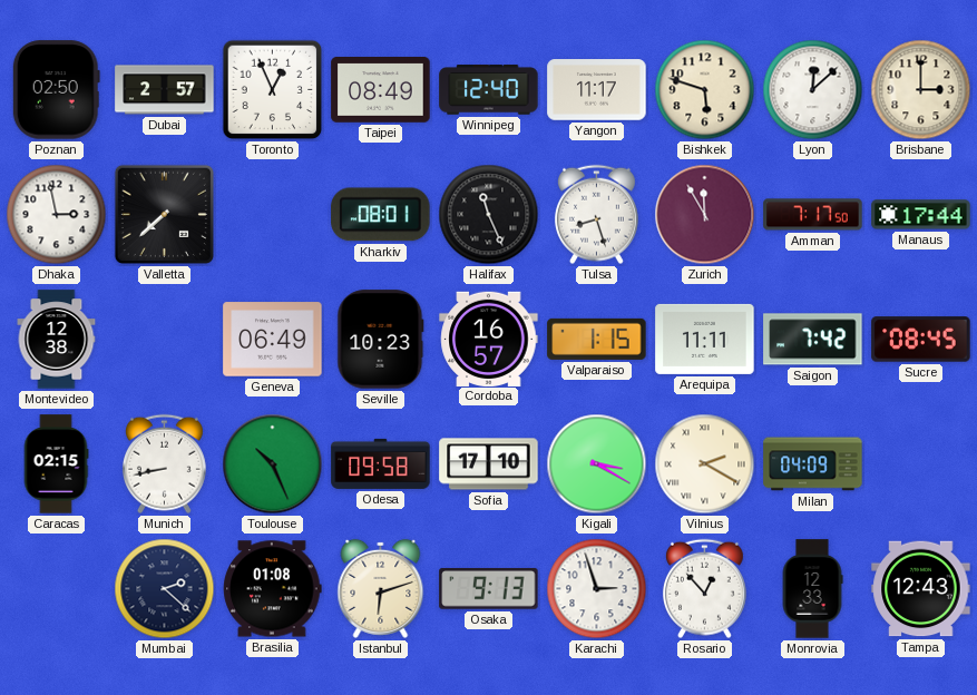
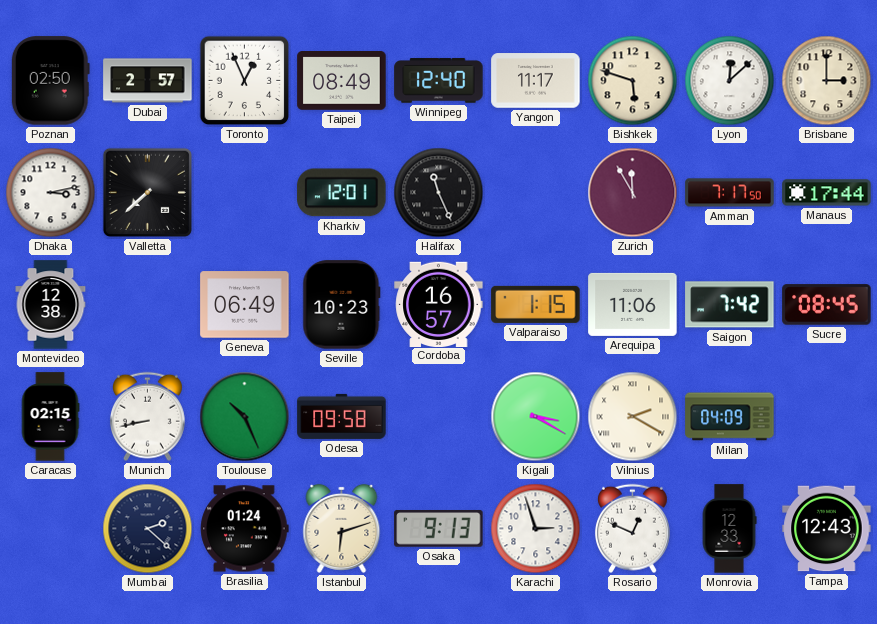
Dhaka: 2:58 -> 3:13 (51, 193)
Kharkiv: 08:01 -> 12:01 (342, 193)
Tulsa: 8:27 -> none (596, 215)
Arequipa: 11:11 -> 11:06 (633, 304)
Sofia: 17:10 -> none (489, 464)
Brasilia: 01:08 -> 01:24 (245, 529)
Rosario: 12:53 -> 12:49 (632, 529)
